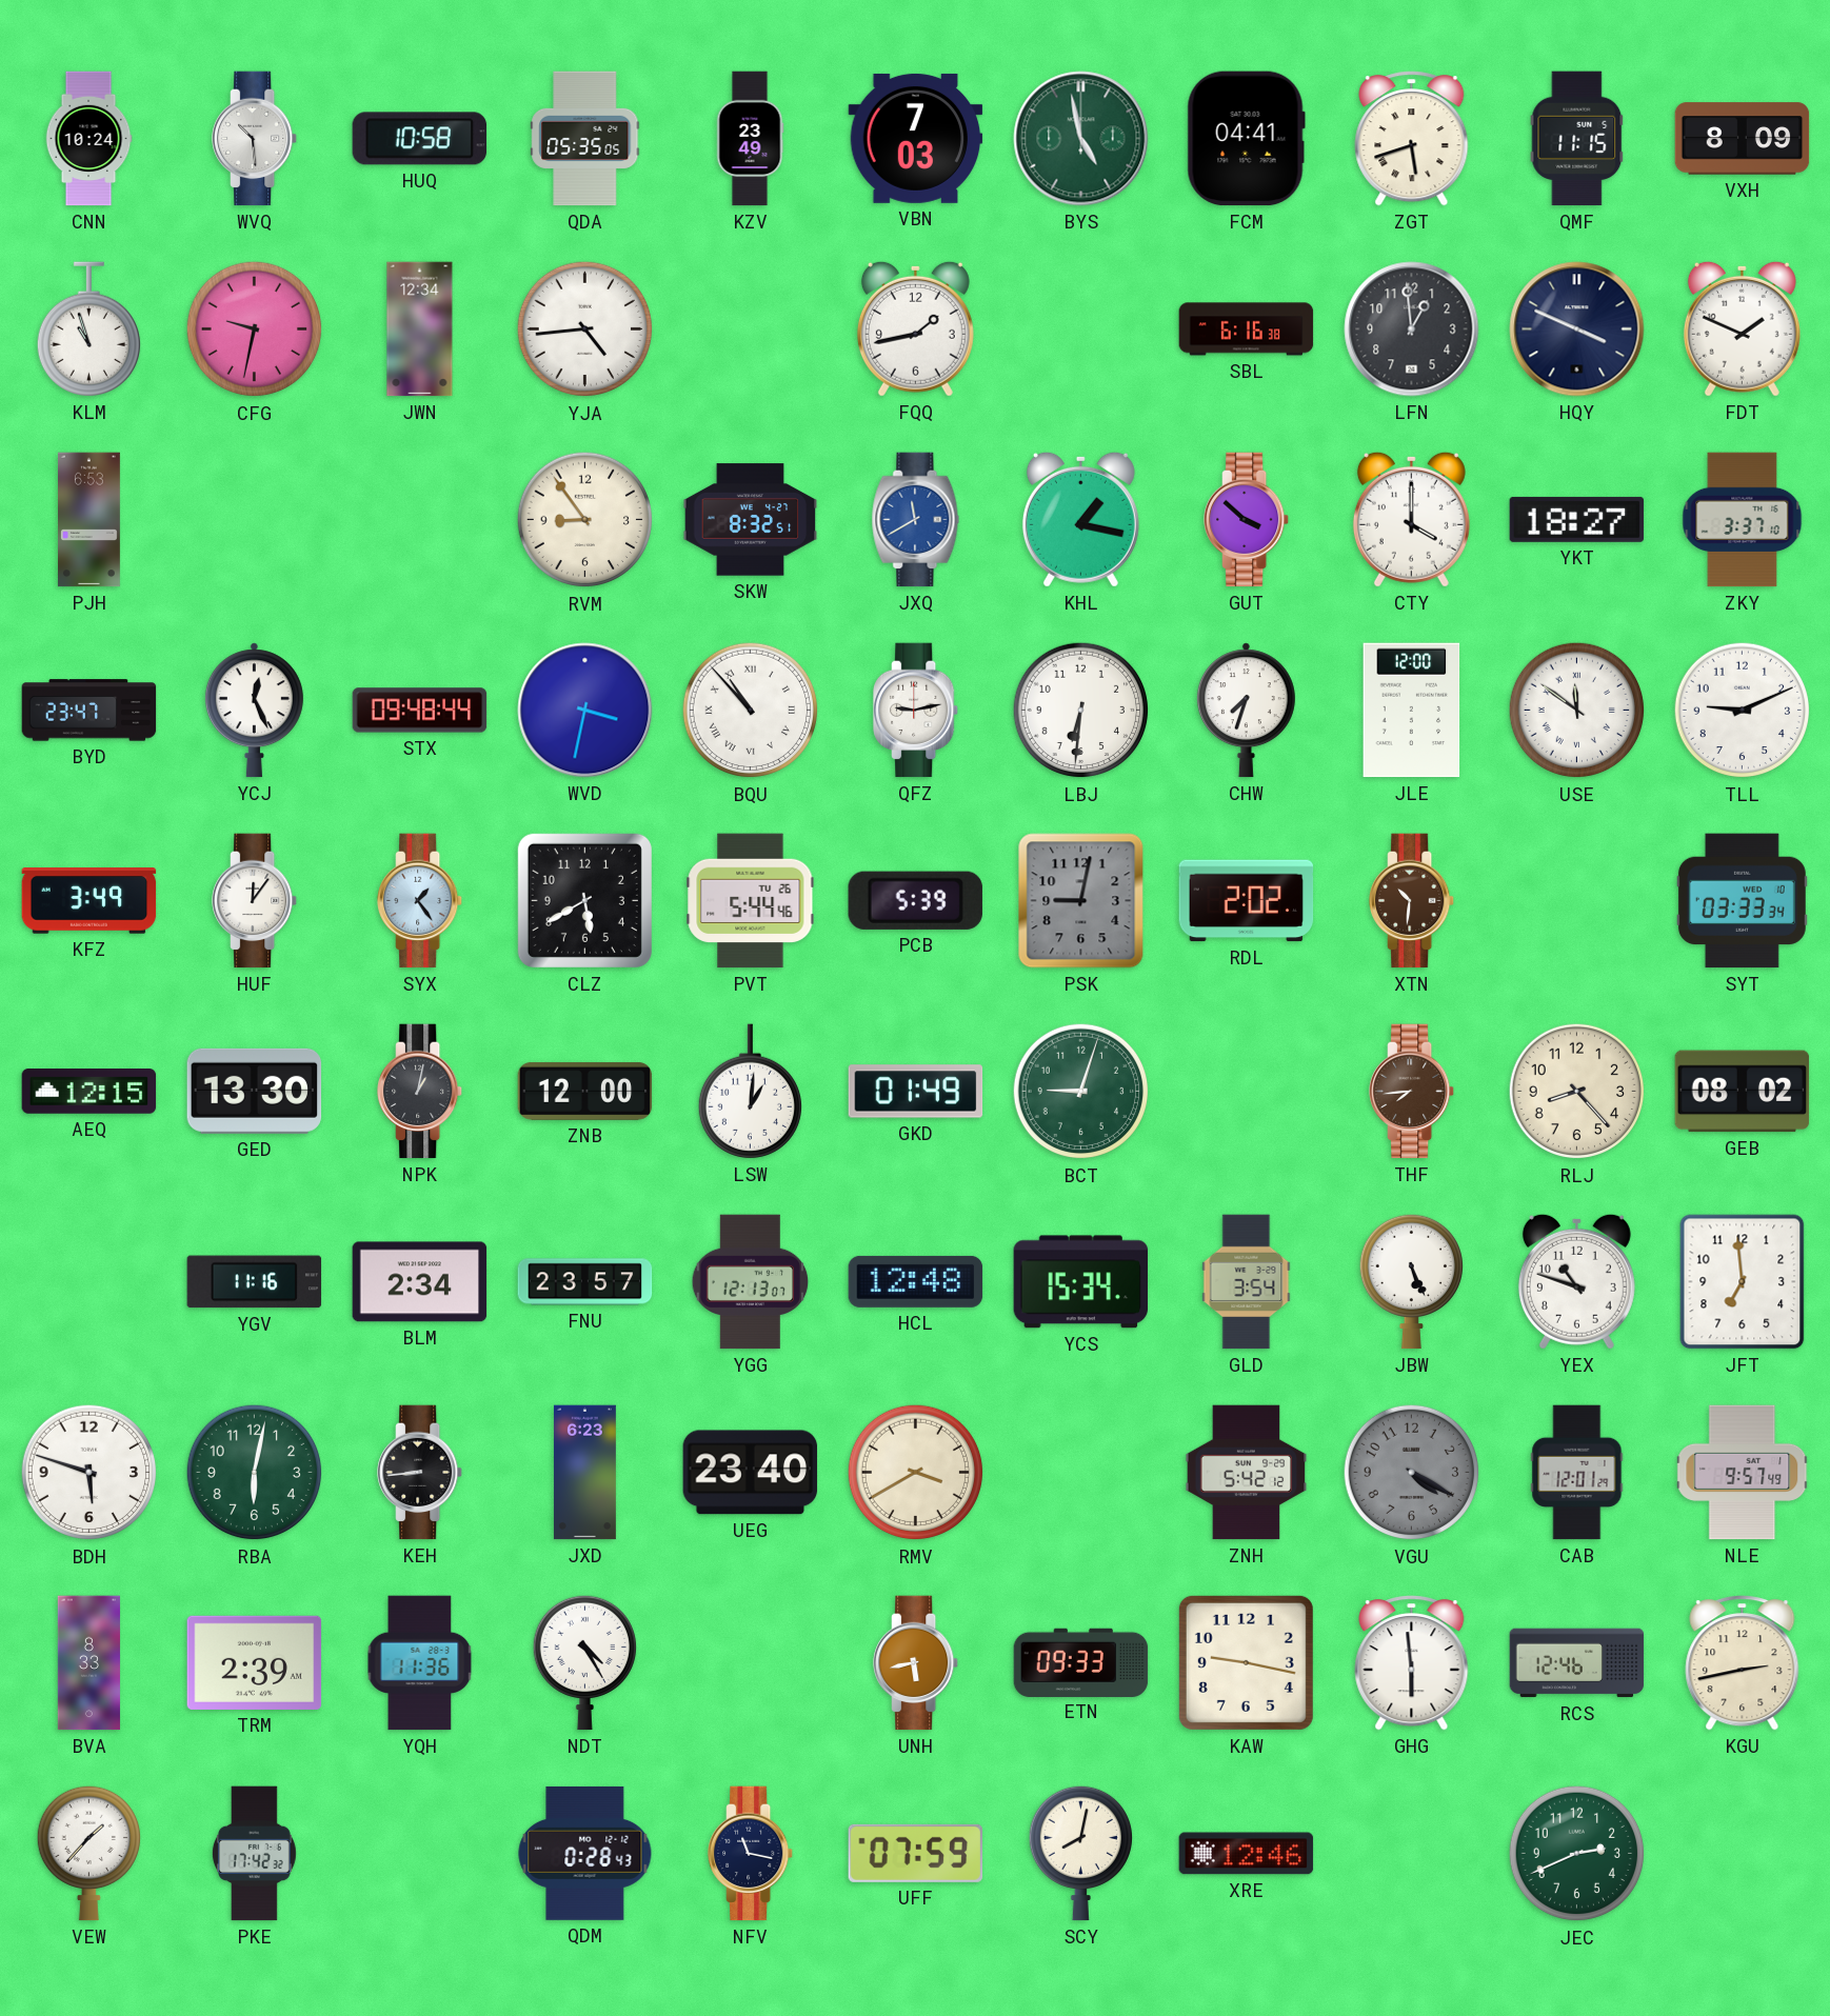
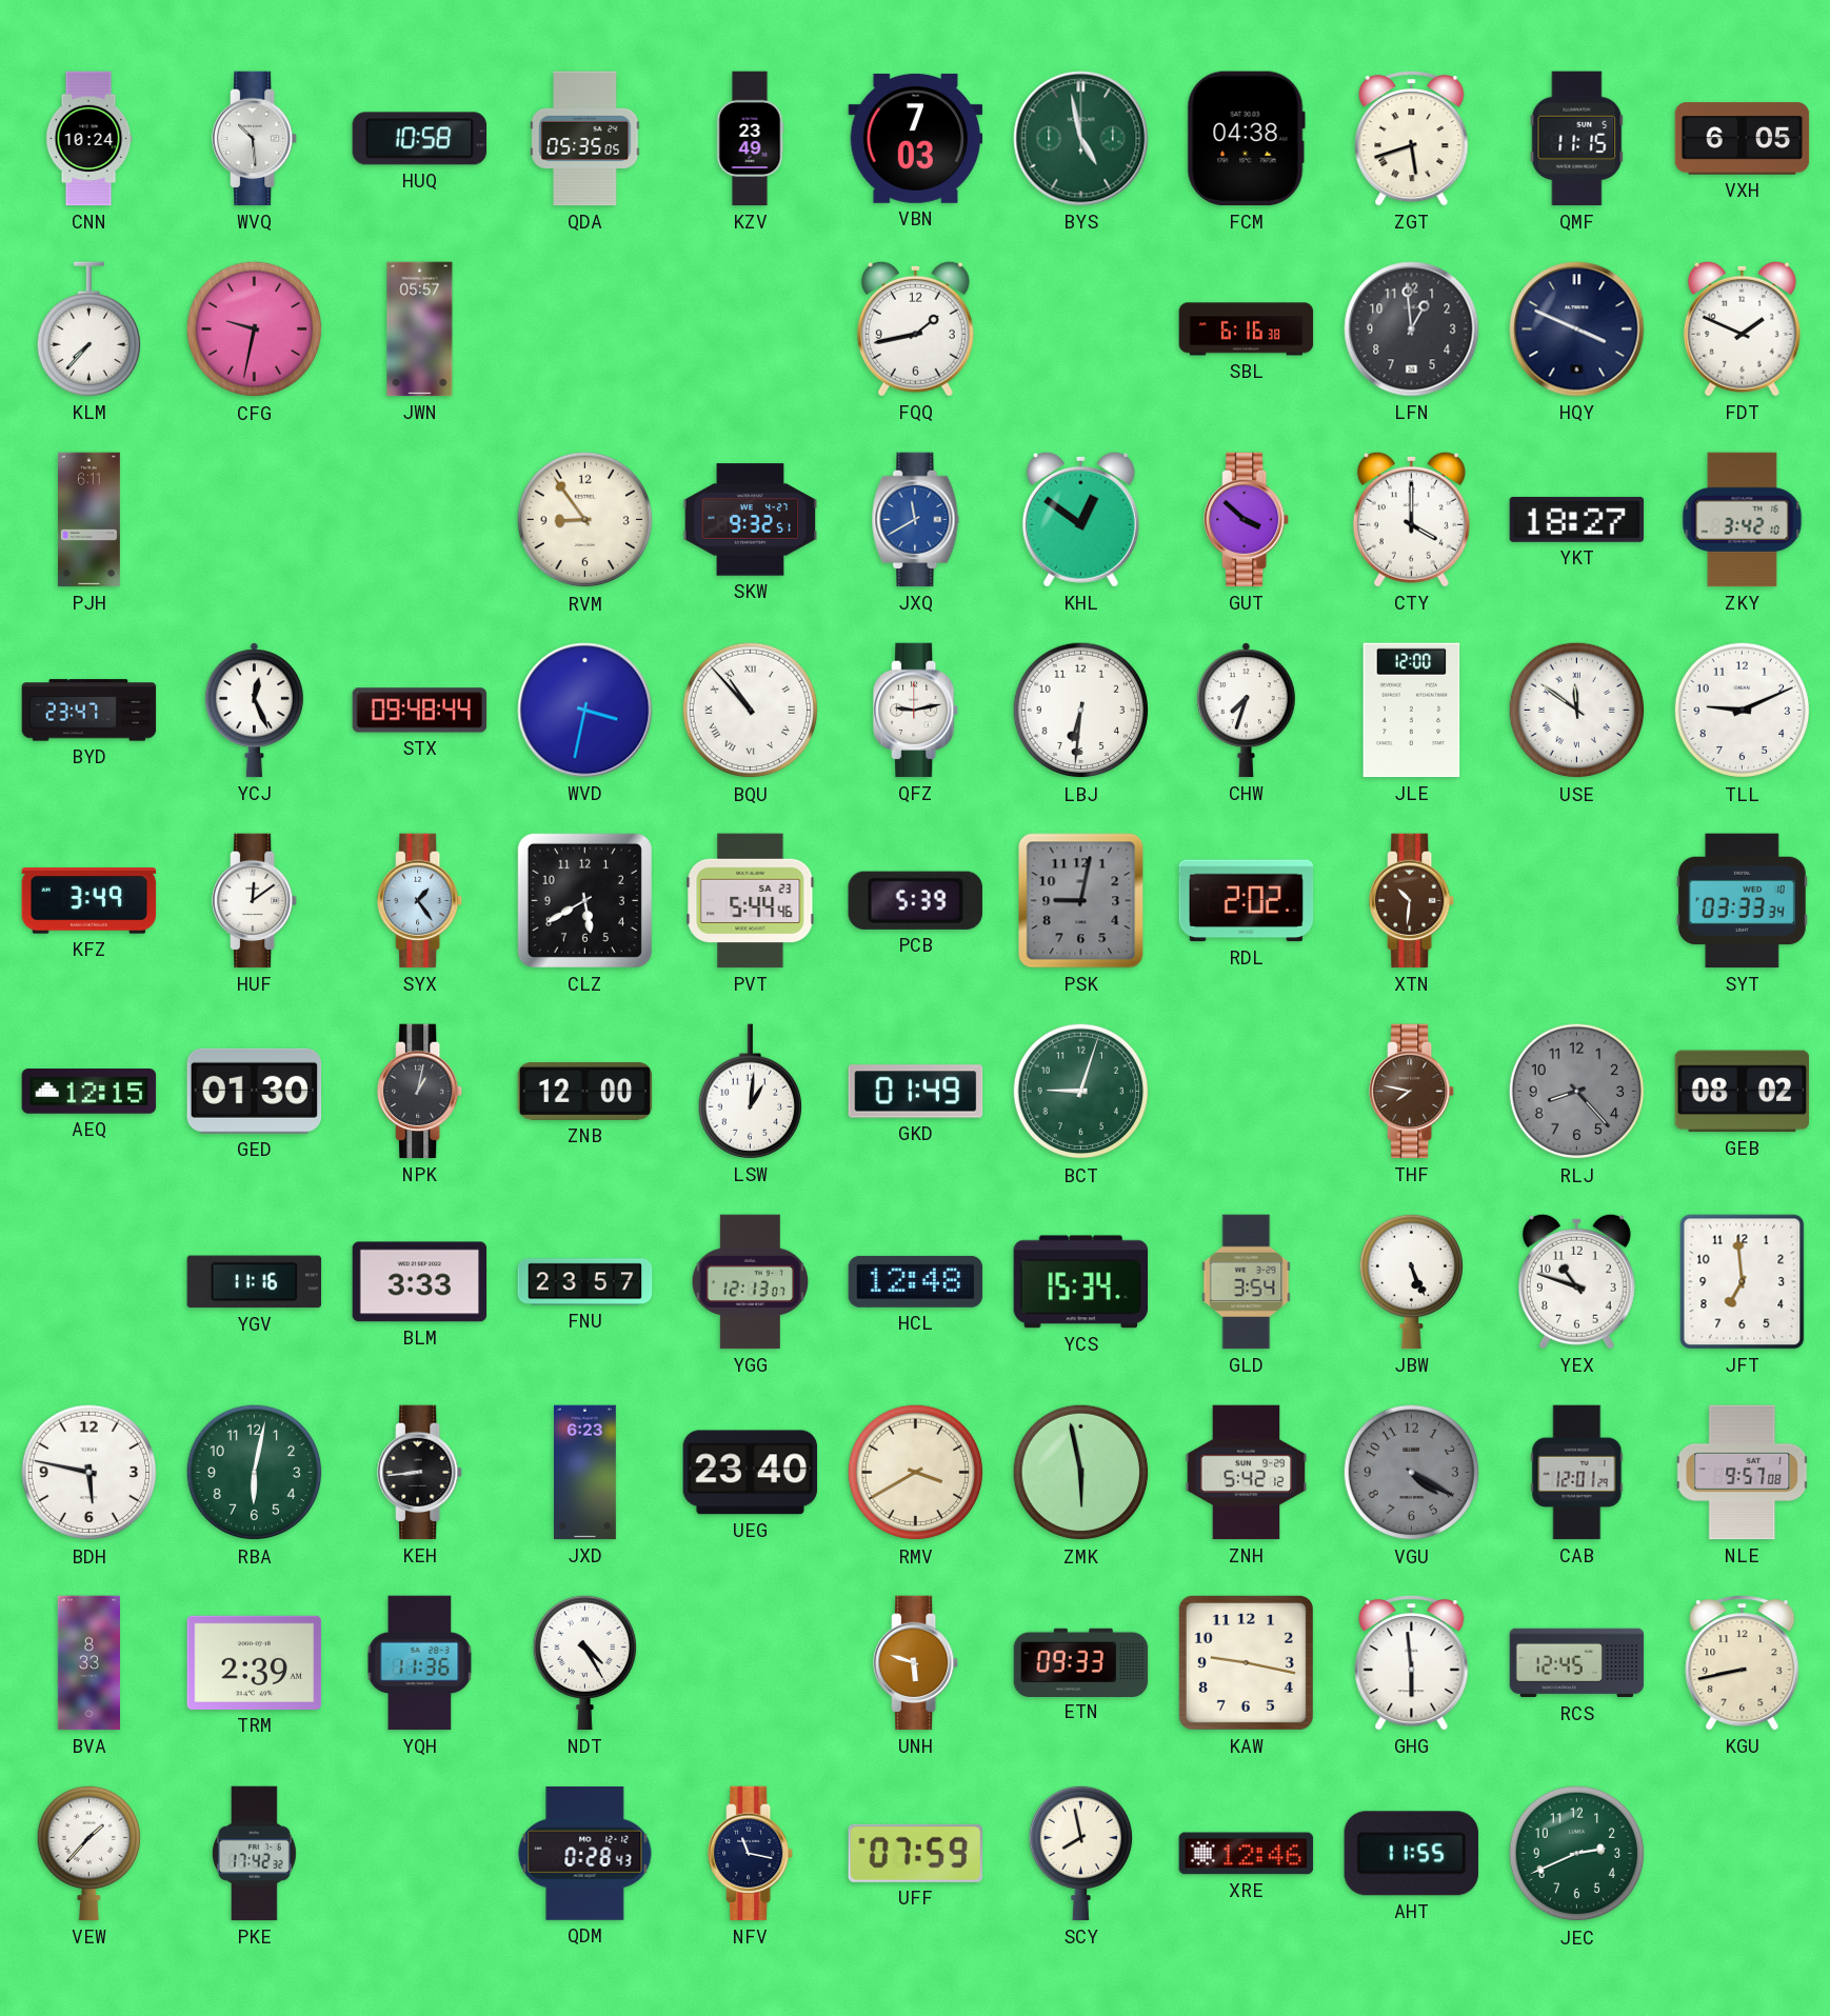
FCM: 04:41 -> 04:38 (1246, 139)
VXH: 8:09 -> 6:05 (1743, 139)
KLM: 10:57 -> 7:37 (88, 330)
JWN: 12:34 -> 05:57 (420, 330)
YJA: 4:44 -> none (585, 330)
PJH: 6:53 -> 6:11 (88, 520)
SKW: 8:32 -> 9:32 (751, 520)
KHL: 1:17 -> 12:51 (1080, 519)
ZKY: 3:37 -> 3:42 (1743, 520)
HUF: 12:06 -> 12:09 (256, 901)
PVT date: TU 26 -> SA 23 (751, 901)
GED: 13:30 -> 01:30 (255, 1091)
THF: 7:44 -> 7:47 (1413, 1092)
RLJ dial: cream -> grey (1577, 1092)
BLM: 2:34 -> 3:33 (420, 1282)
BDH: 5:48 -> 5:47 (89, 1473)
ZMK: none -> 5:58 (1081, 1473)
NLE: 9:57:49 -> 9:57:08 (1743, 1473)
UNH: 5:43 -> 5:48 (917, 1663)
RCS: 12:46 -> 12:45 (1577, 1663)
KGU: 2:43 -> 8:43 (1743, 1663)
SCY: 8:02 -> 7:58 (1080, 1853)
AHT: none -> 11:55 (1411, 1854)
